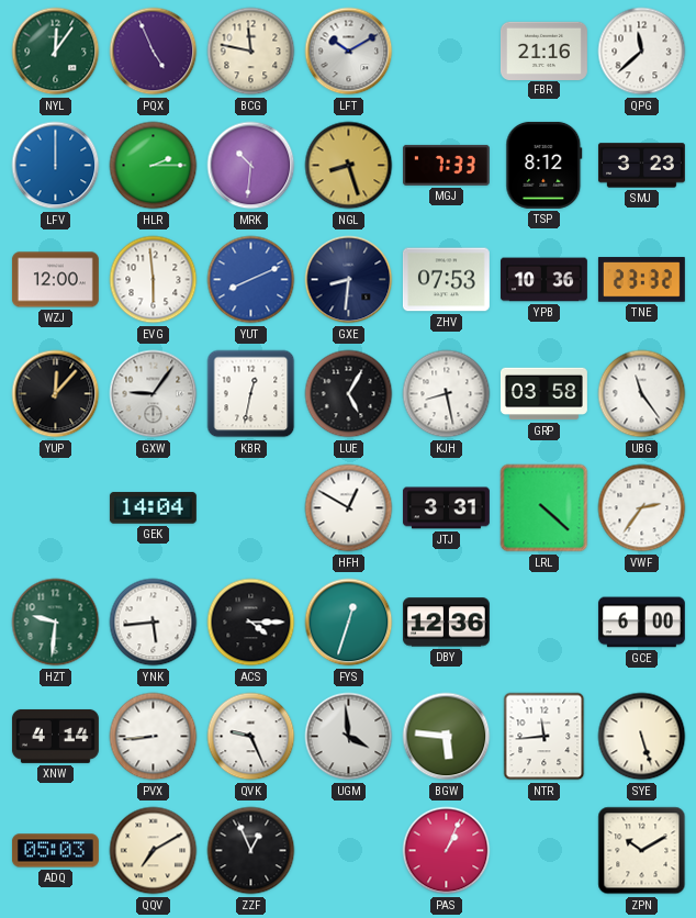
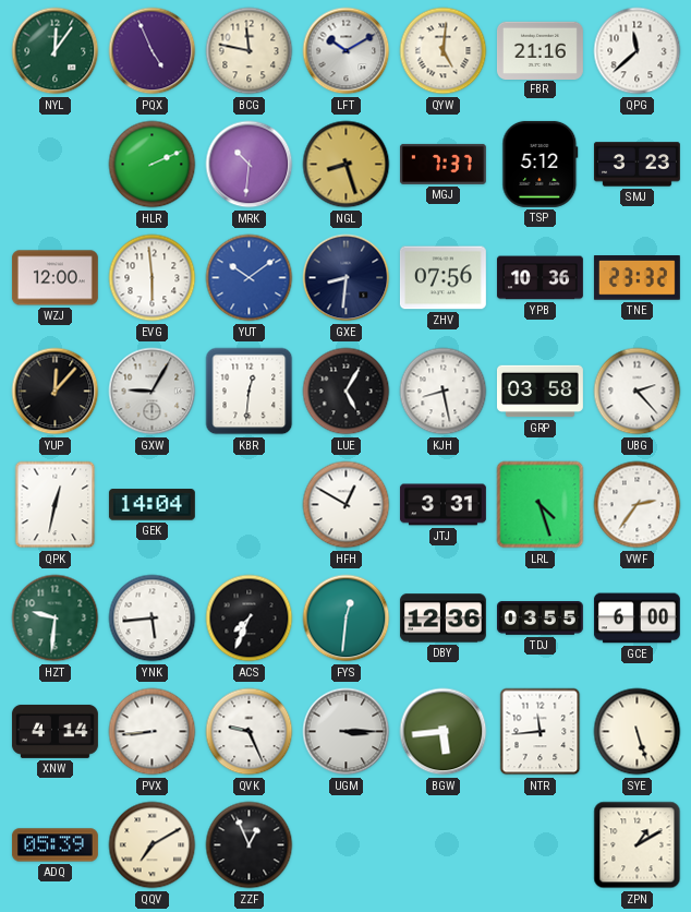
QYW: none -> 5:01 (444, 51)
LFV: 12:00 -> none (56, 166)
HLR: 2:15 -> 2:11 (153, 165)
MGJ: 7:33 -> 7:37 (443, 164)
TSP: 8:12 -> 5:12 (541, 164)
YUT: 8:11 -> 10:09 (250, 278)
ZHV: 07:53 -> 07:56 (443, 278)
GXW: 9:06 -> 9:05 (153, 392)
KBR: 12:32 -> 12:31 (250, 392)
UBG: 11:24 -> 2:23 (638, 392)
QPK: none -> 12:32 (56, 505)
LRL: 4:22 -> 4:27 (541, 505)
ACS: 4:15 -> 7:34 (250, 619)
FYS: 12:33 -> 12:31 (347, 619)
TDJ: none -> 03:55 (540, 619)
UGM: 3:59 -> 3:15 (347, 732)
BGW: 5:46 -> 5:44 (444, 732)
ADQ: 05:03 -> 05:39 (54, 845)
PAS: 1:04 -> none (447, 851)
ZPN: 10:10 -> 1:10 (638, 845)
